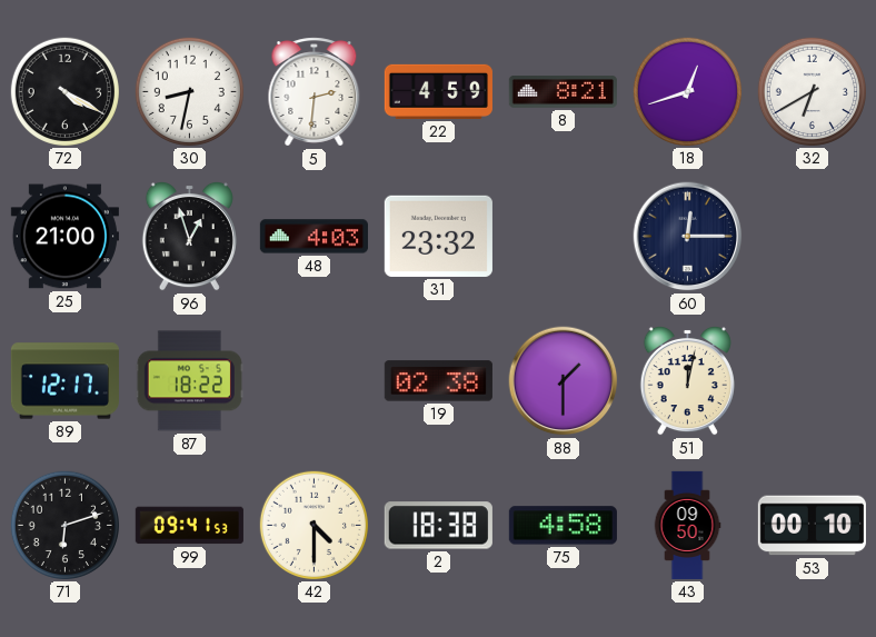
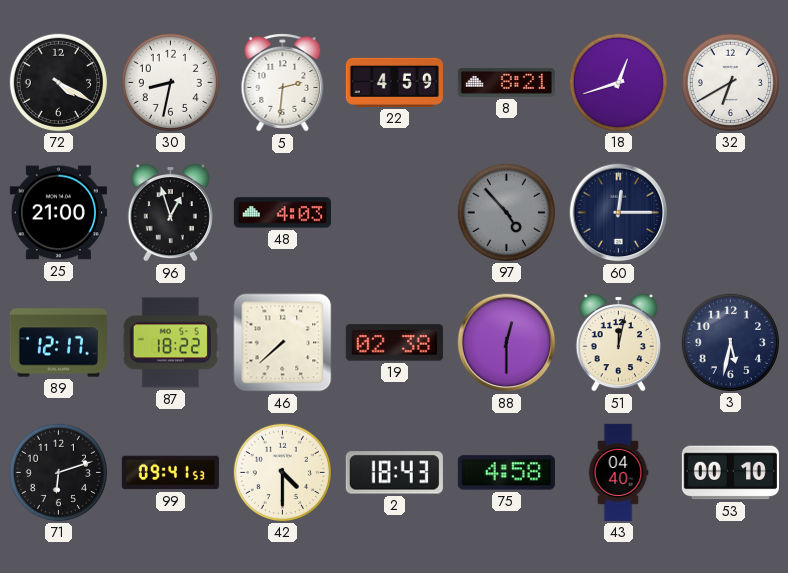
31: 23:32 -> none (438, 236)
97: none -> 4:53 (506, 212)
46: none -> 7:38 (283, 343)
88: 1:30 -> 12:30 (507, 343)
3: none -> 5:32 (730, 342)
2: 18:38 -> 18:43 (394, 473)
43: 09:50 -> 04:40 (618, 472)
